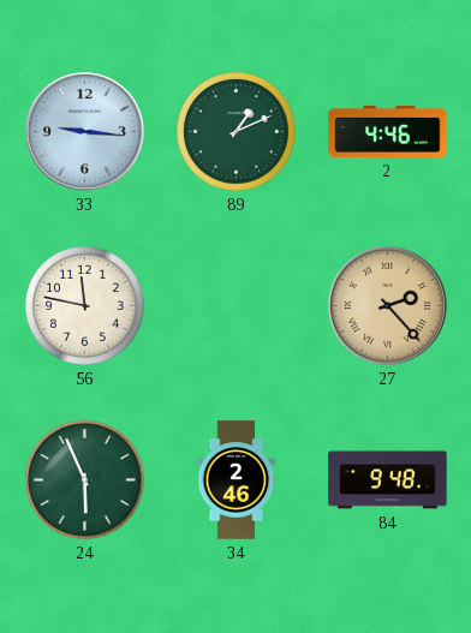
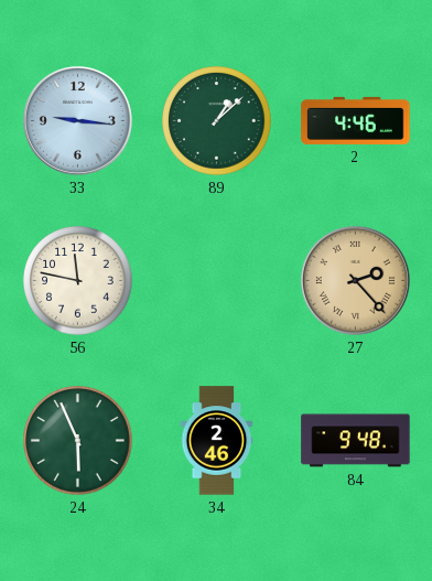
89: 1:11 -> 1:08 (217, 121)
